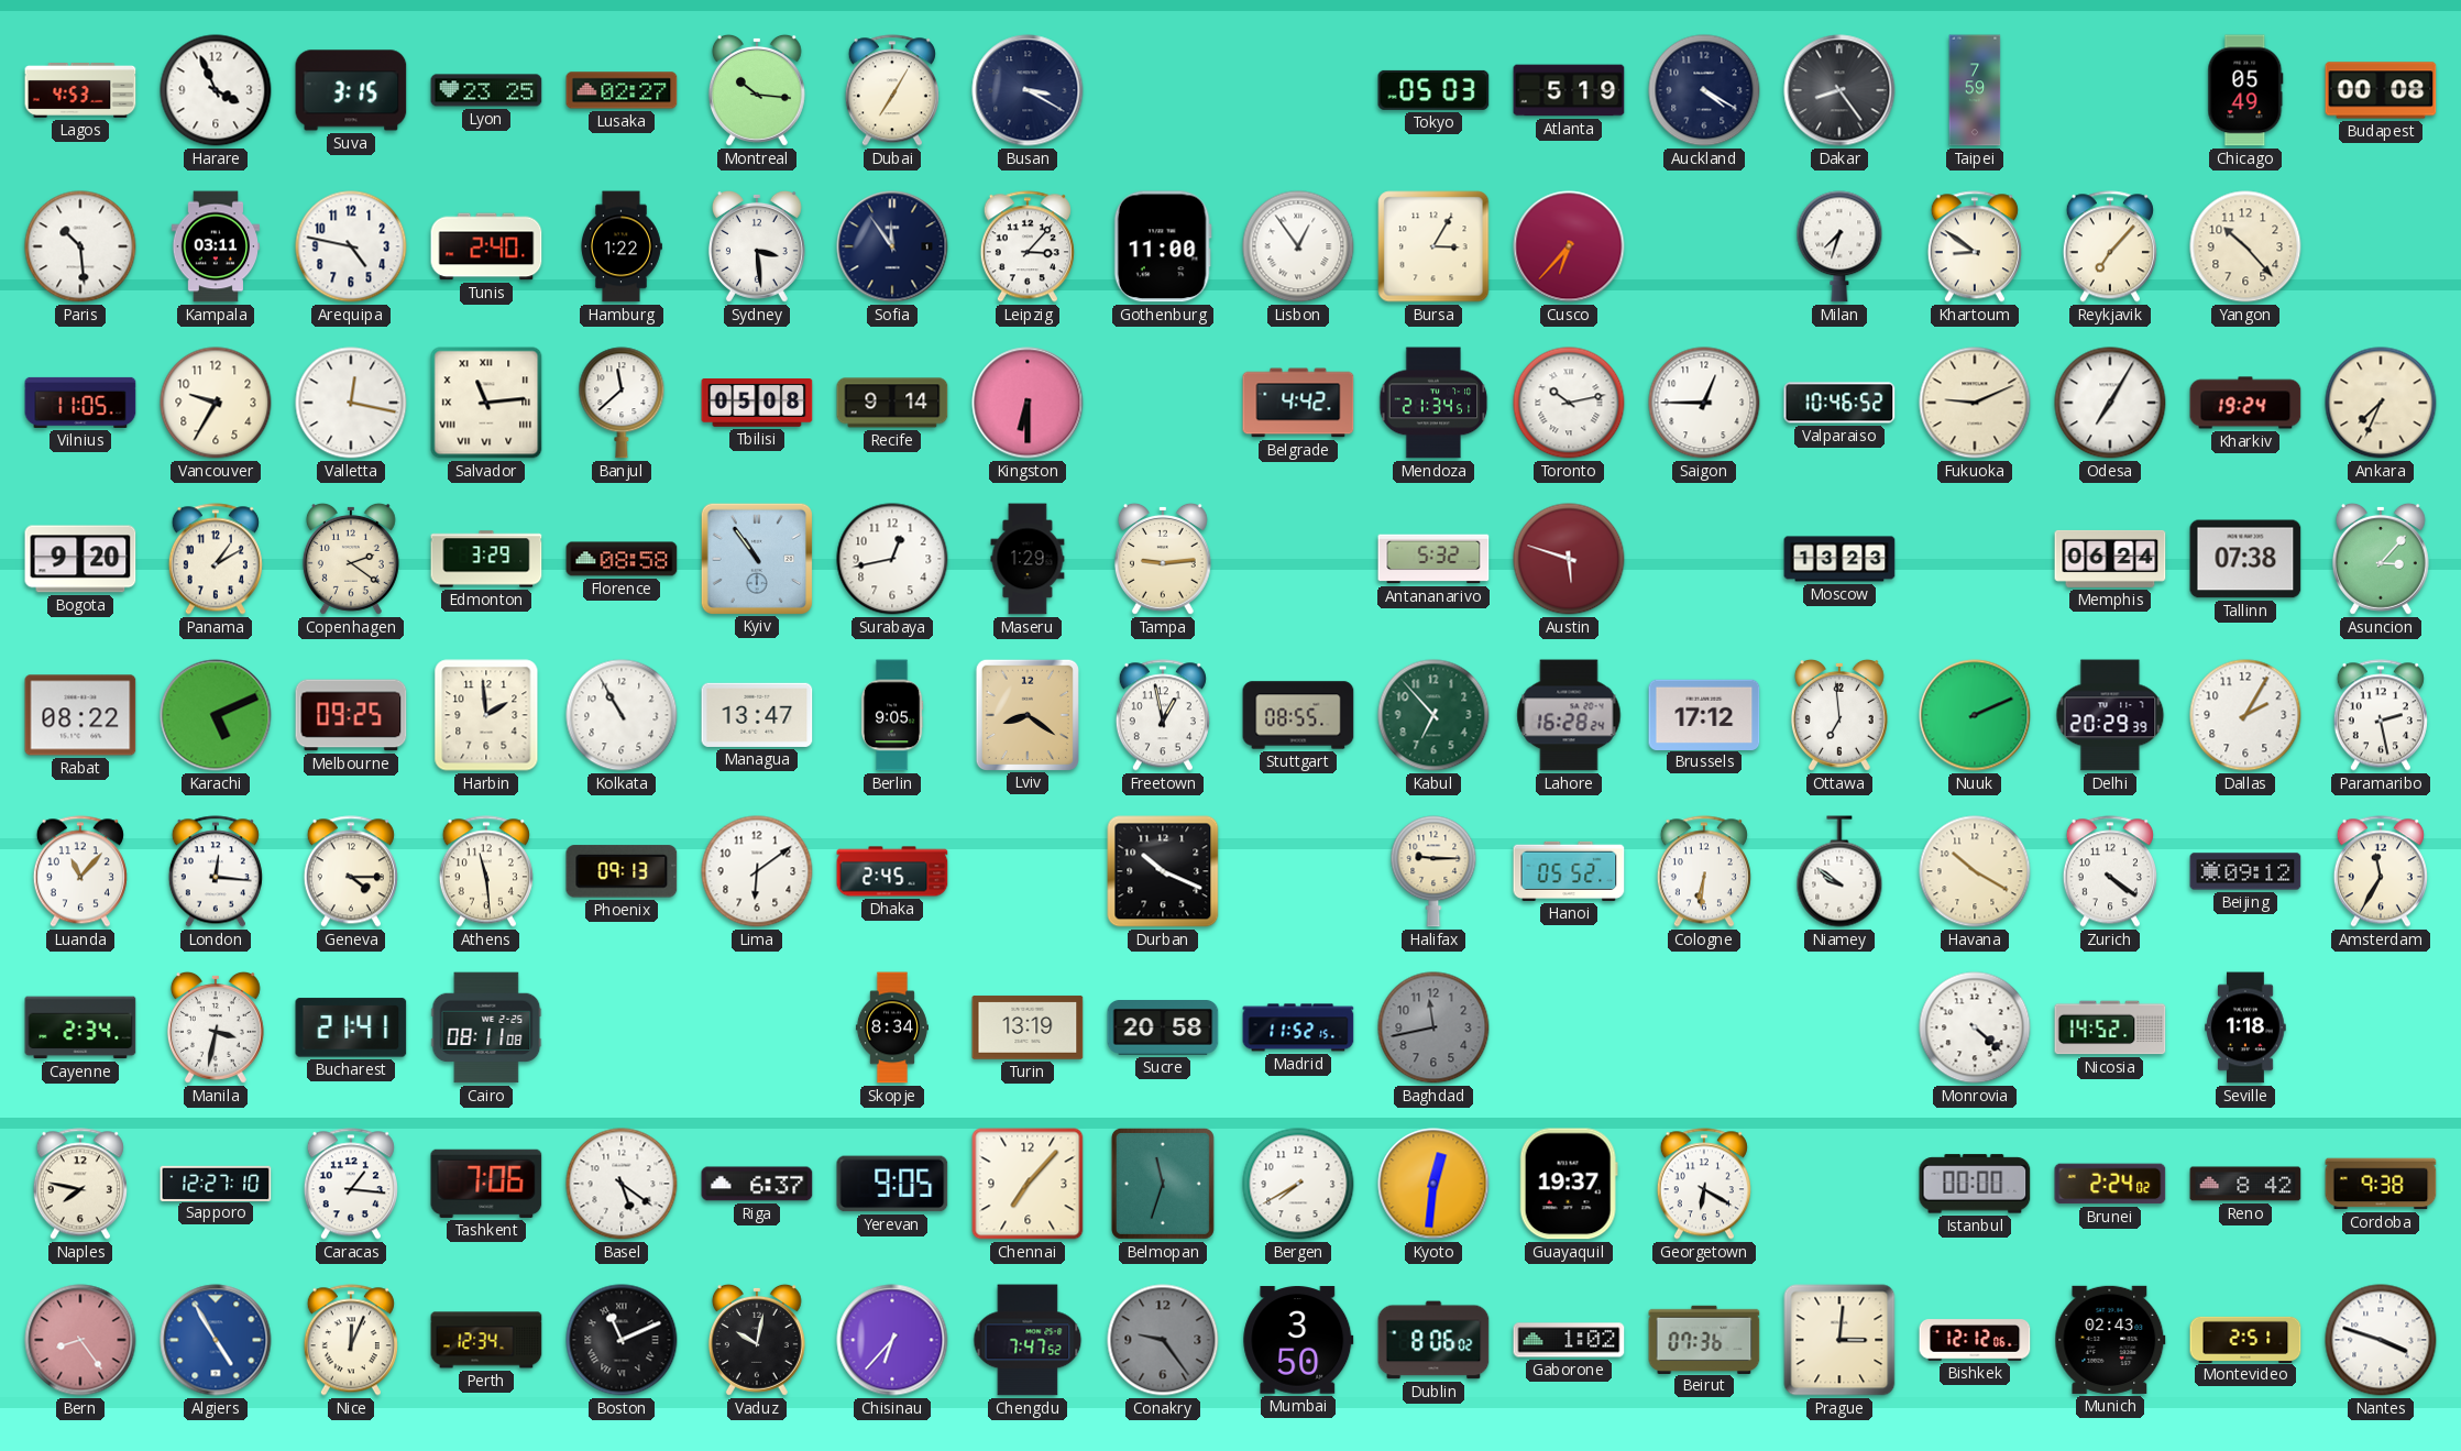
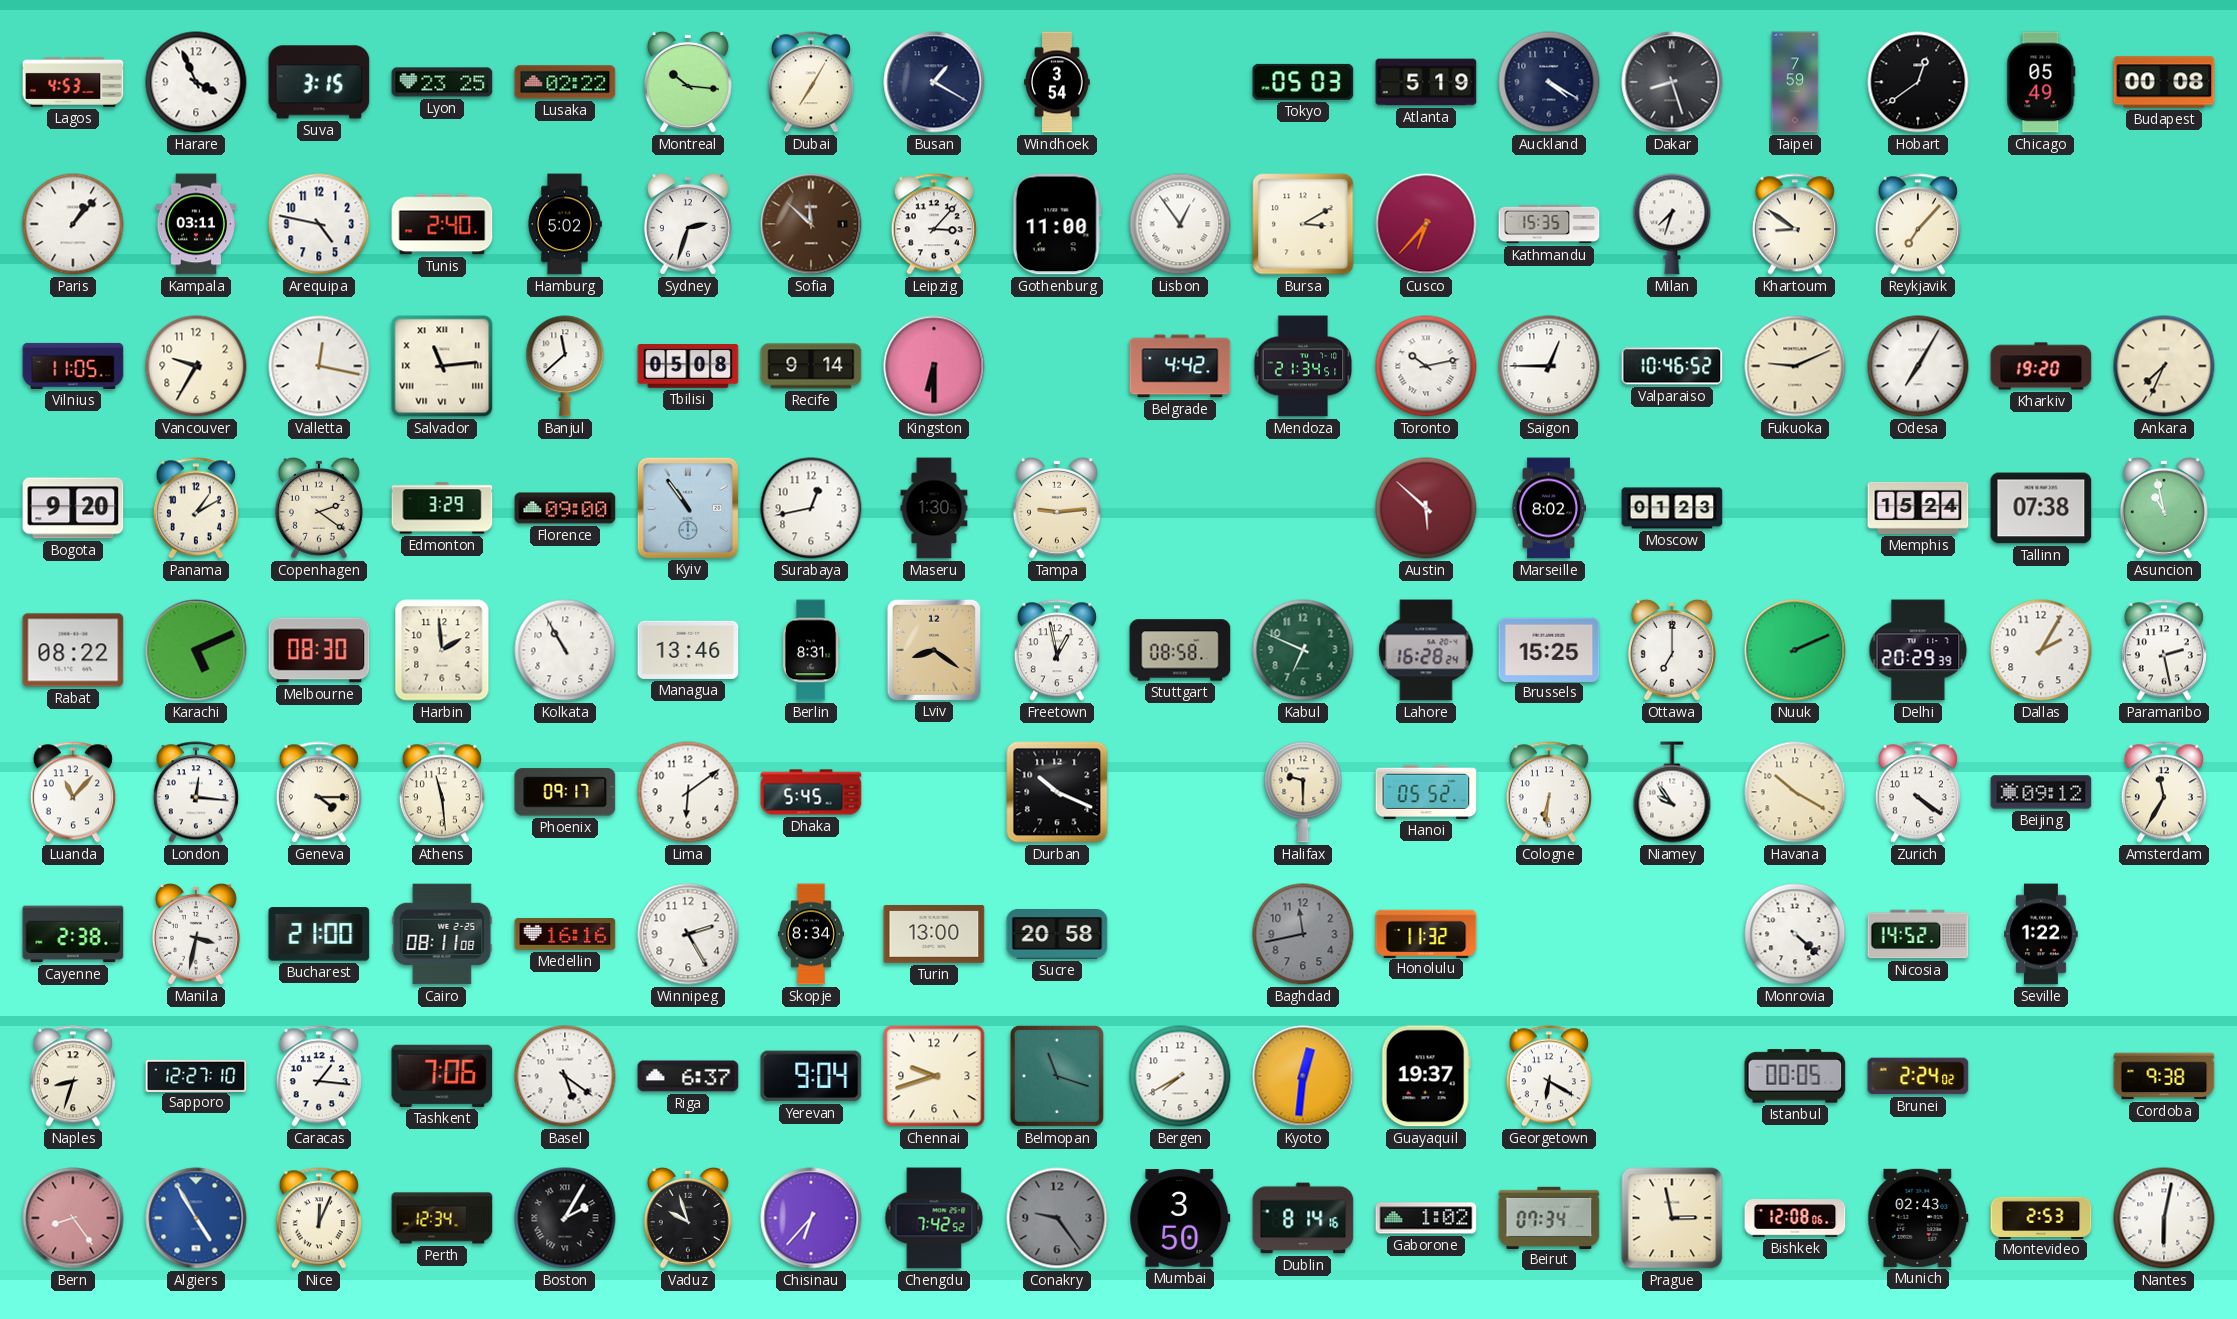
Lusaka: 02:27 -> 02:22 (565, 82)
Busan: 3:20 -> 1:20 (934, 82)
Windhoek: none -> 3:54 (1058, 82)
Dakar: 8:24 -> 8:27 (1672, 82)
Hobart: none -> 12:39 (1918, 82)
Paris: 10:29 -> 1:07 (73, 224)
Hamburg: 1:22 -> 5:02 (564, 224)
Sydney: 3:29 -> 2:33 (688, 224)
Sofia: 11:54 -> 11:52 (811, 224)
Sofia dial: navy -> brown (811, 224)
Bursa: 3:05 -> 3:10 (1303, 224)
Kathmandu: none -> 15:35 (1549, 224)
Yangon: 10:23 -> none (2245, 246)
Kharkiv: 19:24 -> 19:20 (2041, 366)
Florence: 08:58 -> 09:00 (565, 508)
Maseru: 1:29 -> 1:30 (934, 508)
Antananarivo: 5:32 -> none (1433, 559)
Austin: 5:48 -> 5:52 (1426, 508)
Marseille: none -> 8:02 (1548, 508)
Moscow: 13:23 -> 01:23 (1672, 508)
Memphis: 06:24 -> 15:24 (1918, 508)
Asuncion: 3:07 -> 10:58 (2164, 508)
Melbourne: 09:25 -> 08:30 (319, 650)
Managua: 13:47 -> 13:46 (688, 650)
Berlin: 9:05 -> 8:31 (811, 650)
Stuttgart: 08:55 -> 08:58 (1180, 650)
Kabul: 6:53 -> 6:49 (1303, 650)
Brussels: 17:12 -> 15:25 (1549, 649)
Ottawa: 6:59 -> 7:00 (1672, 650)
Phoenix: 09:13 -> 09:17 (565, 792)
Dhaka: 2:45 -> 5:45 (811, 792)
Halifax: 9:15 -> 9:30 (1303, 792)
Niamey: 9:51 -> 9:54 (1672, 792)
Cayenne: 2:34 -> 2:38 (73, 934)
Bucharest: 21:41 -> 21:00 (319, 934)
Medellin: none -> 16:16 (565, 934)
Winnipeg: none -> 2:25 (688, 934)
Turin: 13:19 -> 13:00 (934, 934)
Madrid: 11:52 -> none (1298, 1027)
Honolulu: none -> 11:32 (1426, 933)
Seville: 1:18 -> 1:22 (2041, 934)
Naples: 7:47 -> 8:33 (73, 1076)
Yerevan: 9:05 -> 9:04 (811, 1076)
Chennai: 7:07 -> 9:42 (934, 1076)
Belmopan: 11:33 -> 11:18 (1057, 1076)
Istanbul: 00:00 -> 00:05 (1795, 1076)
Reno: 8:42 -> none (2245, 1184)
Boston: 11:11 -> 2:05 (565, 1218)
Vaduz: 10:02 -> 9:57 (688, 1218)
Chengdu: 7:47 -> 7:42 (934, 1218)
Dublin: 8:06 -> 8:14 (1303, 1218)
Beirut: 07:36 -> 07:34 (1549, 1217)
Prague: 3:01 -> 2:58 (1672, 1218)
Bishkek: 12:12 -> 12:08 (1795, 1218)
Montevideo: 2:51 -> 2:53 (2041, 1217)
Nantes: 3:48 -> 6:02 (2164, 1218)
